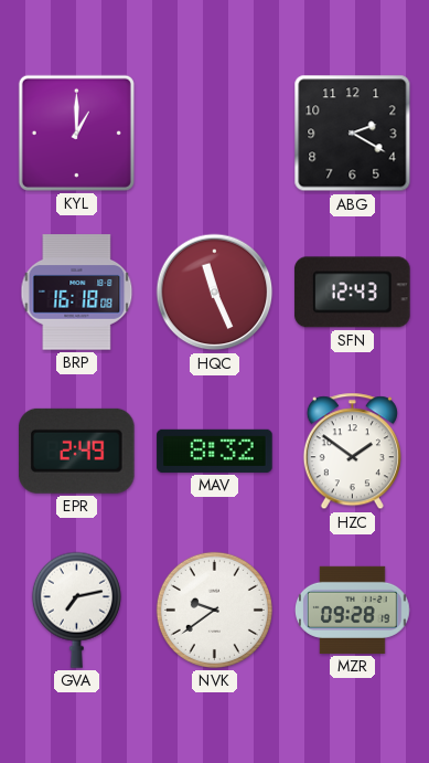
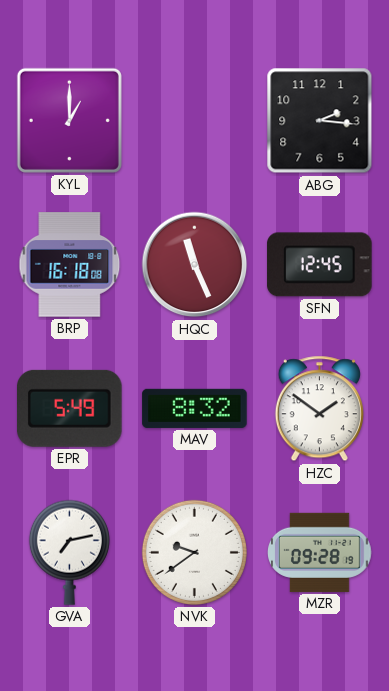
ABG: 2:20 -> 2:16 (320, 121)
SFN: 12:43 -> 12:45 (320, 265)
EPR: 2:49 -> 5:49 (70, 408)
